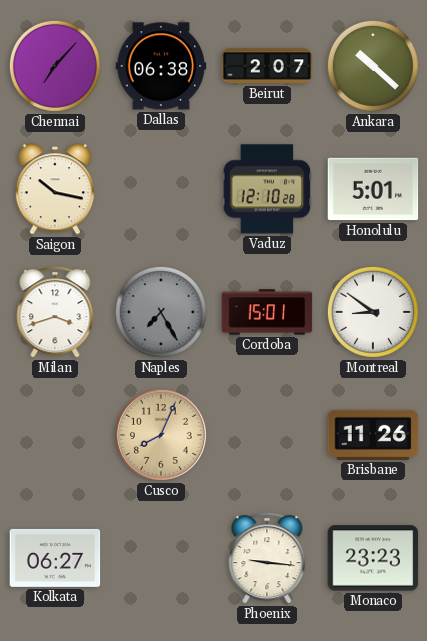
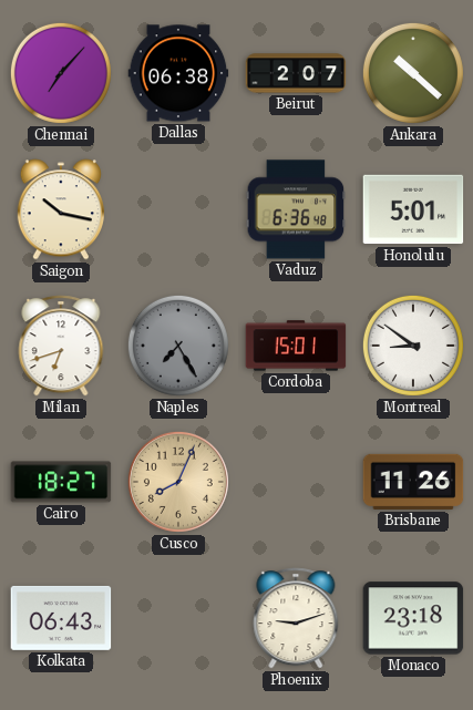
Vaduz: 12:10 -> 6:36 (296, 209)
Milan: 3:42 -> 6:42 (61, 346)
Cairo: none -> 18:27 (61, 482)
Kolkata: 06:27 -> 06:43 (61, 618)
Phoenix: 9:16 -> 9:12 (296, 618)
Monaco: 23:23 -> 23:18 (413, 618)
